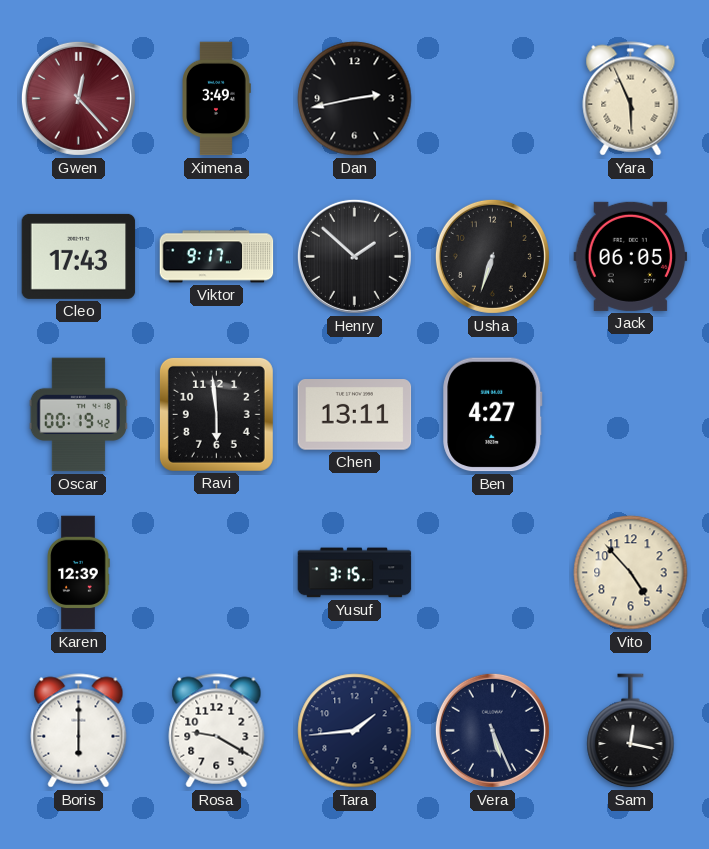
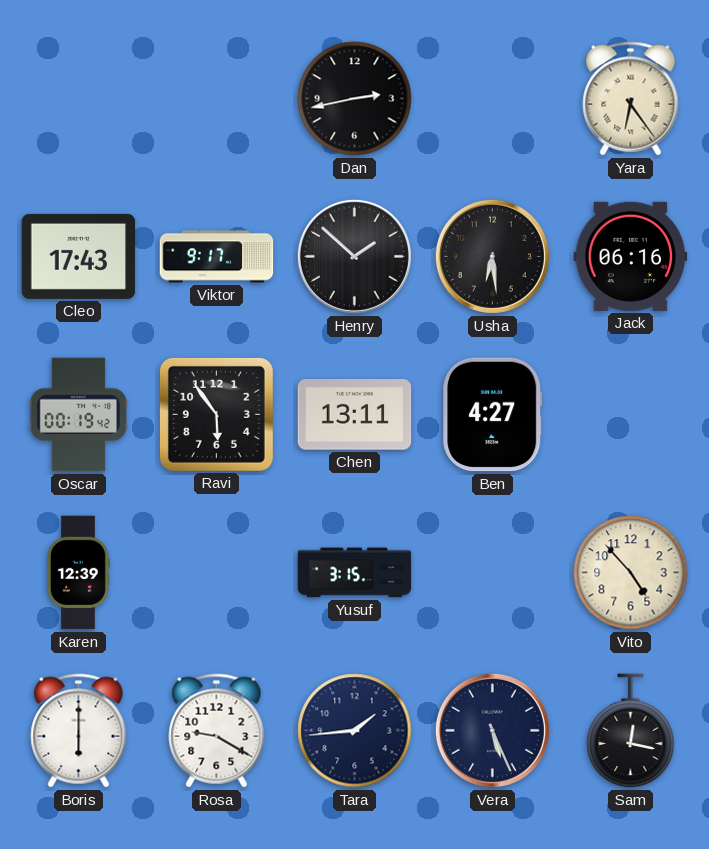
Gwen: 12:23 -> none (78, 98)
Ximena: 3:49 -> none (216, 99)
Yara: 5:56 -> 6:24 (631, 99)
Usha: 6:33 -> 6:29 (492, 256)
Jack: 06:05 -> 06:16 (631, 256)
Ravi: 5:59 -> 5:54 (216, 414)
